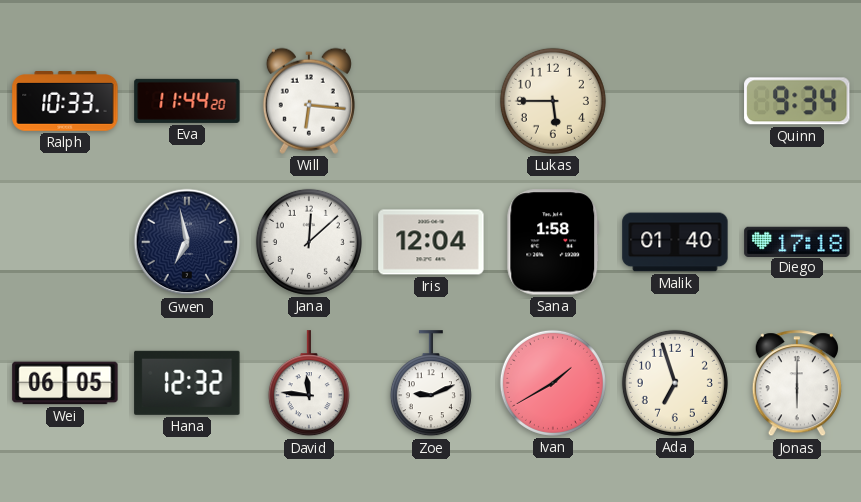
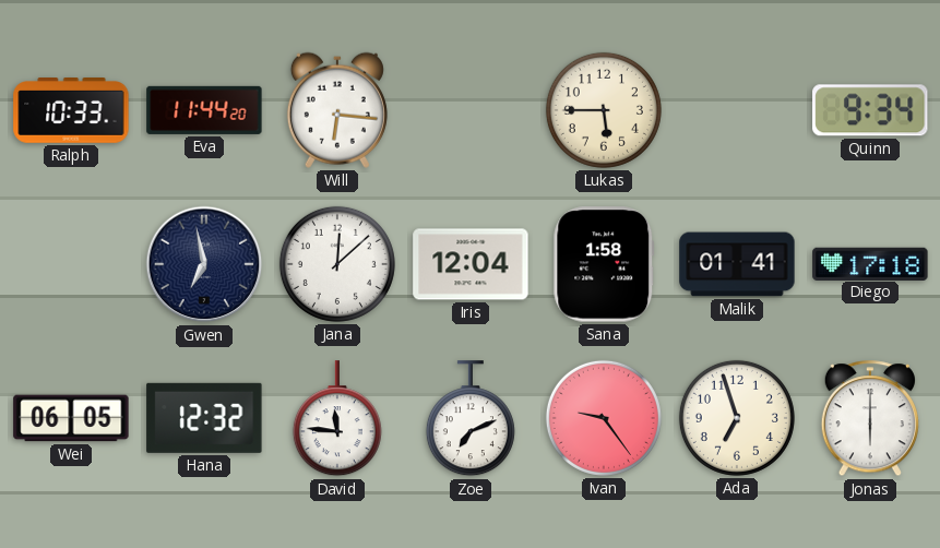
Malik: 01:40 -> 01:41 (737, 264)
Zoe: 9:11 -> 7:11 (471, 419)
Ivan: 1:40 -> 9:24 (604, 418)
